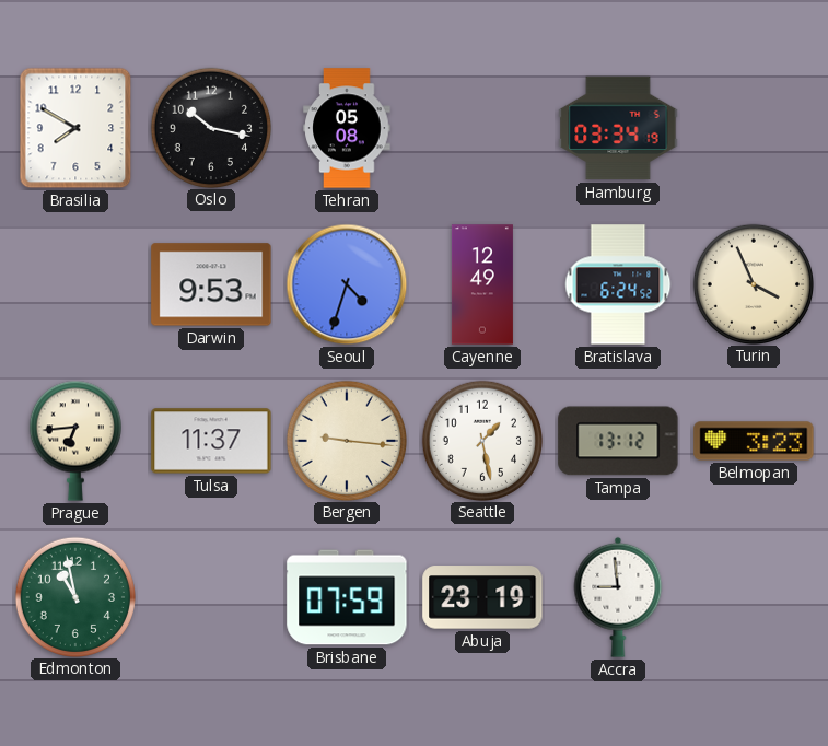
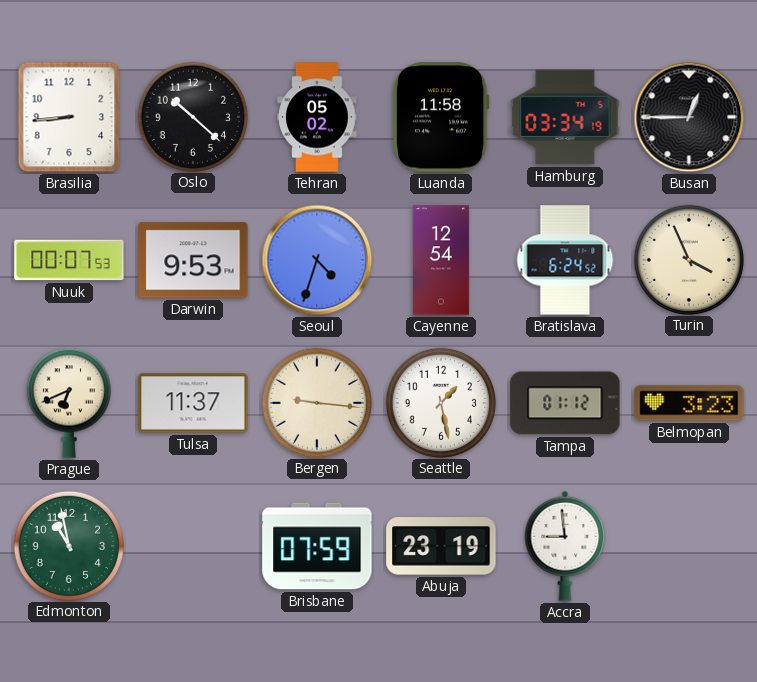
Brasilia: 7:50 -> 8:44 (69, 117)
Oslo: 10:17 -> 10:22 (192, 116)
Tehran: 05:08 -> 05:02 (317, 117)
Luanda: none -> 11:58 (442, 117)
Busan: none -> 12:45 (689, 117)
Nuuk: none -> 00:07 (69, 260)
Cayenne: 12:49 -> 12:54 (441, 260)
Prague: 6:44 -> 6:41 (69, 403)
Tampa: 13:12 -> 01:12 (565, 403)
